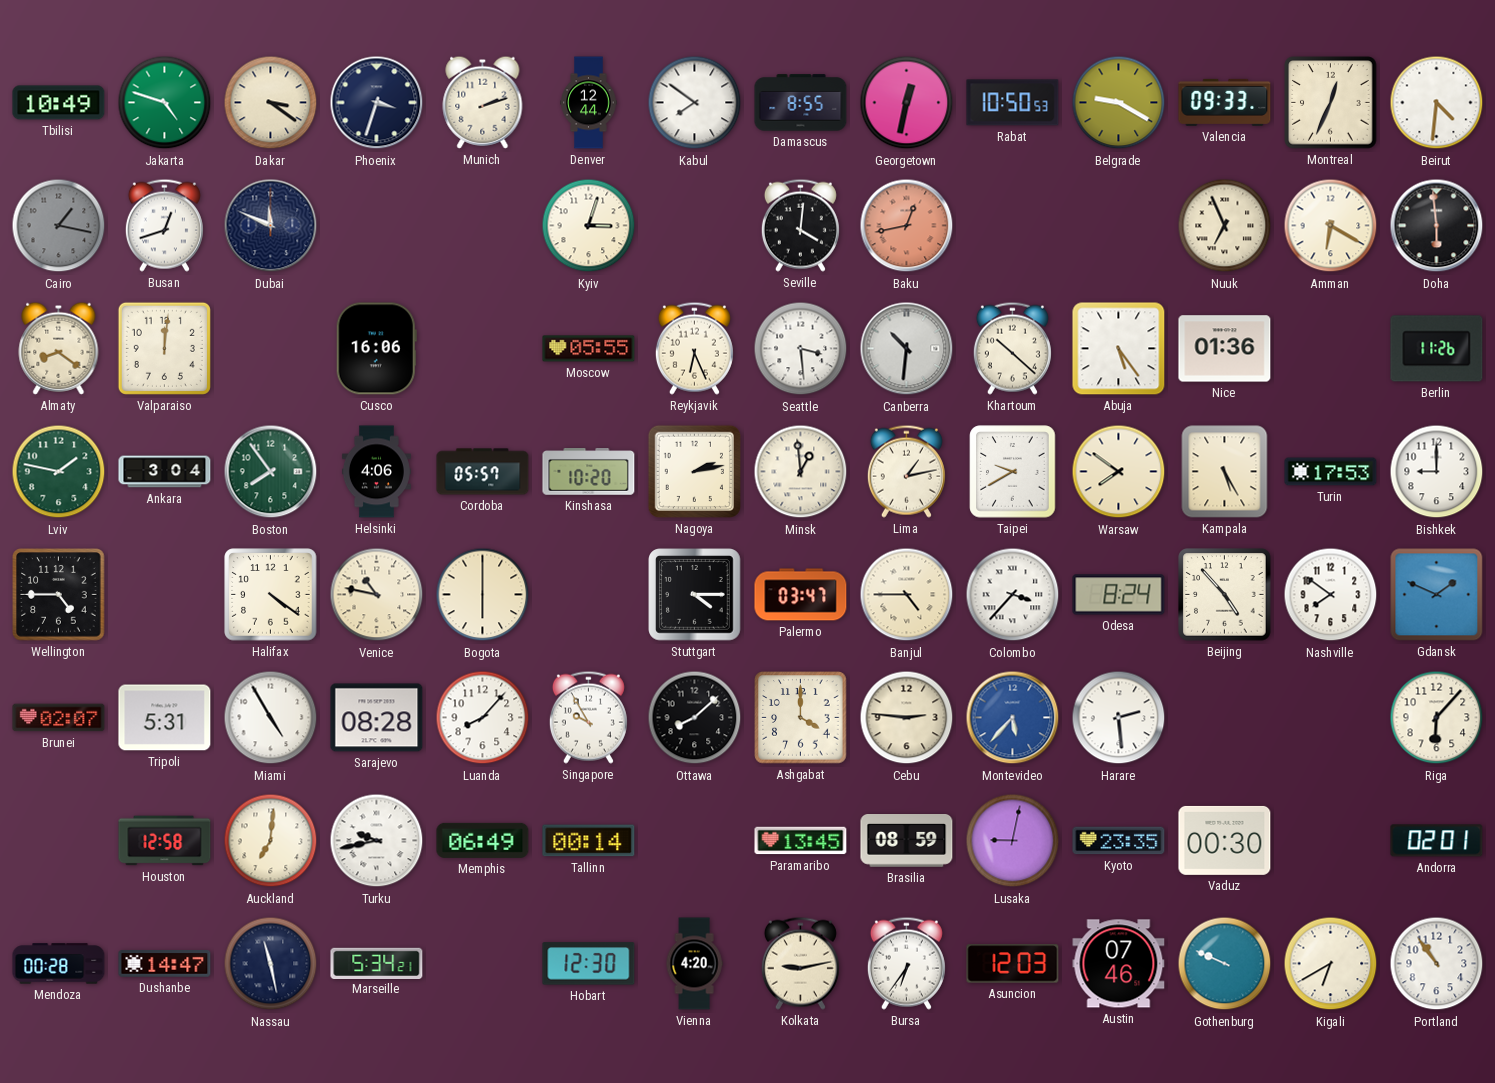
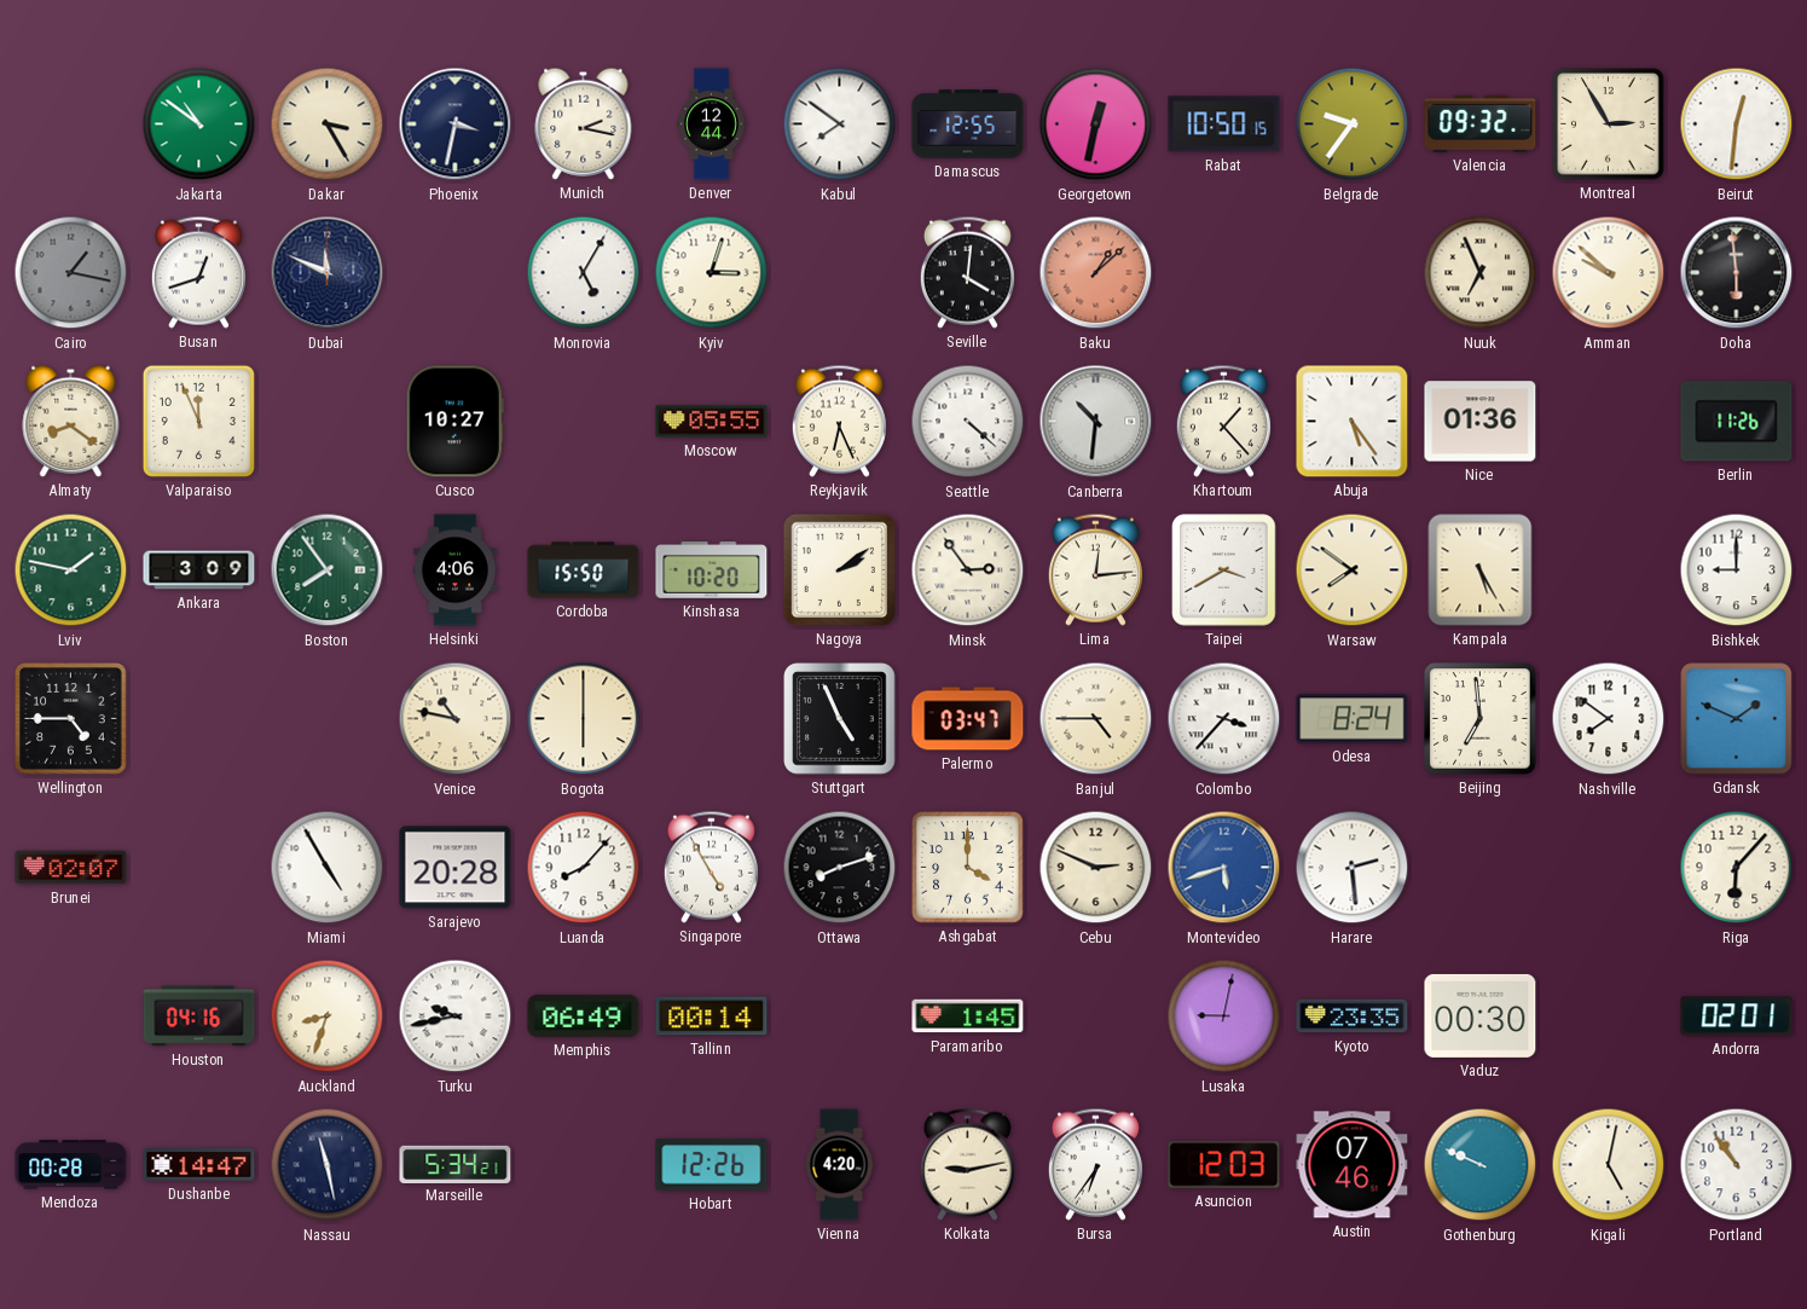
Tbilisi: 10:49 -> none (59, 103)
Jakarta: 4:48 -> 10:51 (199, 124)
Dakar: 3:21 -> 3:25 (328, 124)
Phoenix: 3:33 -> 3:32 (456, 124)
Munich: 2:12 -> 2:17 (584, 123)
Damascus: 8:55 -> 12:55 (968, 124)
Rabat: 10:50:53 -> 10:50:15 (1224, 124)
Belgrade: 9:20 -> 9:36 (1353, 124)
Valencia: 09:33 -> 09:32 (1481, 123)
Montreal: 12:34 -> 2:55 (1609, 124)
Beirut: 4:31 -> 12:31 (1737, 124)
Monrovia: none -> 5:05 (584, 273)
Baku: 12:43 -> 1:08 (1096, 273)
Amman: 6:20 -> 9:52 (1609, 273)
Valparaiso: 12:01 -> 11:56 (198, 421)
Cusco: 16:06 -> 10:27 (454, 422)
Seattle: 3:29 -> 4:22 (968, 422)
Khartoum: 10:22 -> 1:23 (1223, 421)
Ankara: 3:04 -> 3:09 (199, 570)
Cordoba: 05:57 -> 15:50 (584, 570)
Nagoya: 2:13 -> 2:09 (839, 569)
Minsk: 12:59 -> 2:54 (968, 570)
Lima: 1:13 -> 12:14 (1095, 569)
Taipei: 9:40 -> 3:40 (1224, 570)
Turin: 17:53 -> none (1331, 472)
Halifax: 4:21 -> none (271, 595)
Stuttgart: 4:15 -> 4:56 (840, 719)
Beijing: 4:53 -> 6:59 (1481, 719)
Tripoli: 5:31 -> none (165, 718)
Sarajevo: 08:28 -> 20:28 (456, 868)
Singapore: 9:55 -> 4:55 (711, 867)
Ottawa: 8:08 -> 8:12 (840, 868)
Cebu: 2:46 -> 2:49 (1096, 868)
Montevideo: 5:37 -> 5:42 (1224, 868)
Houston: 12:58 -> 04:16 (199, 1016)
Auckland: 7:01 -> 8:33 (328, 1016)
Paramaribo: 13:45 -> 1:45 (968, 1016)
Brasilia: 08:59 -> none (907, 841)
Hobart: 12:30 -> 12:26 (712, 1165)
Kigali: 6:40 -> 5:02 (1609, 1165)
